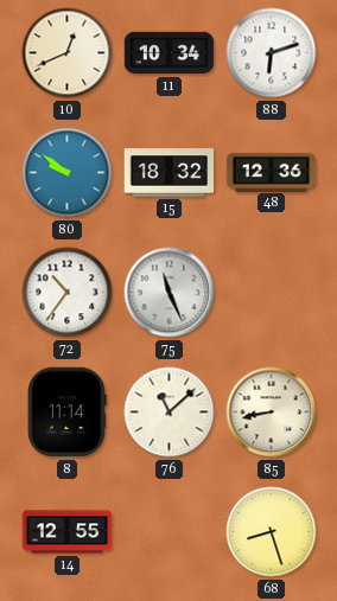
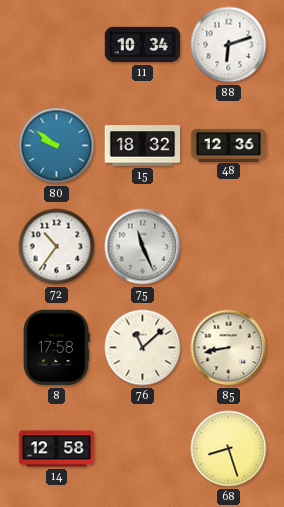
10: 12:41 -> none (68, 53)
8: 11:14 -> 17:58 (57, 348)
14: 12:55 -> 12:58 (57, 449)
